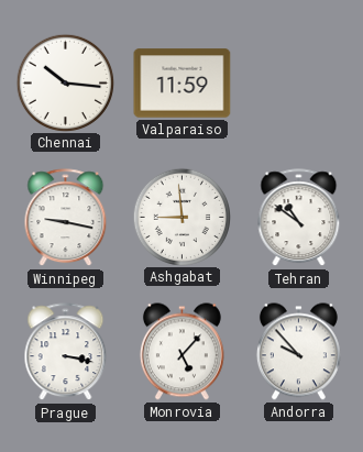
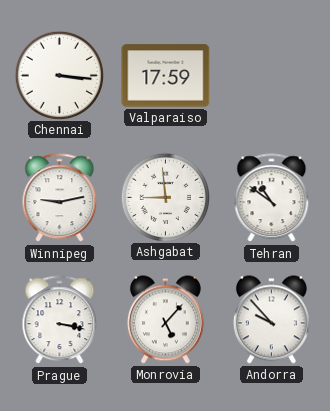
Chennai: 10:16 -> 3:16 (59, 75)
Valparaiso: 11:59 -> 17:59 (166, 76)
Winnipeg: 9:17 -> 9:13 (60, 198)
